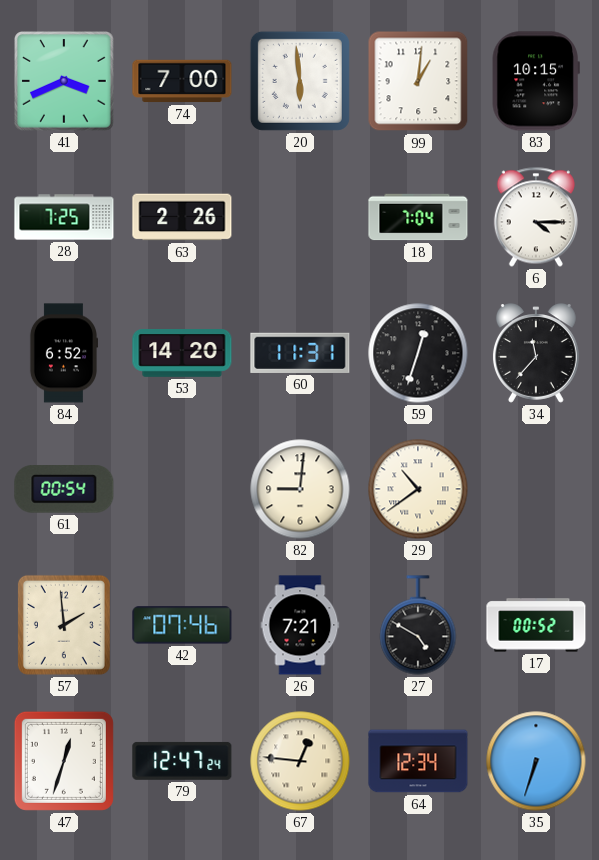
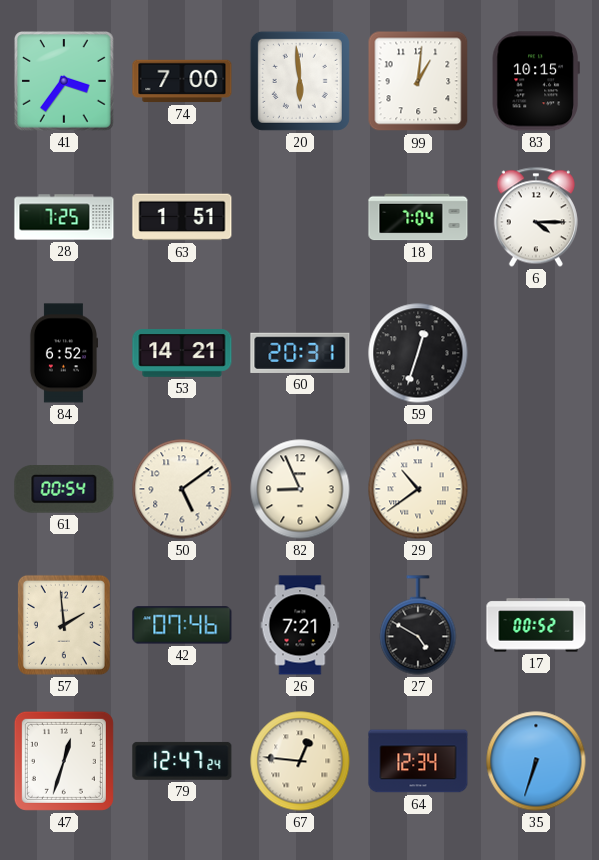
41: 3:41 -> 3:36 (65, 82)
63: 2:26 -> 1:51 (182, 217)
53: 14:20 -> 14:21 (182, 353)
60: 11:31 -> 20:31 (300, 353)
34: 11:37 -> none (536, 353)
50: none -> 5:09 (182, 489)
82: 9:01 -> 8:56 (300, 489)
